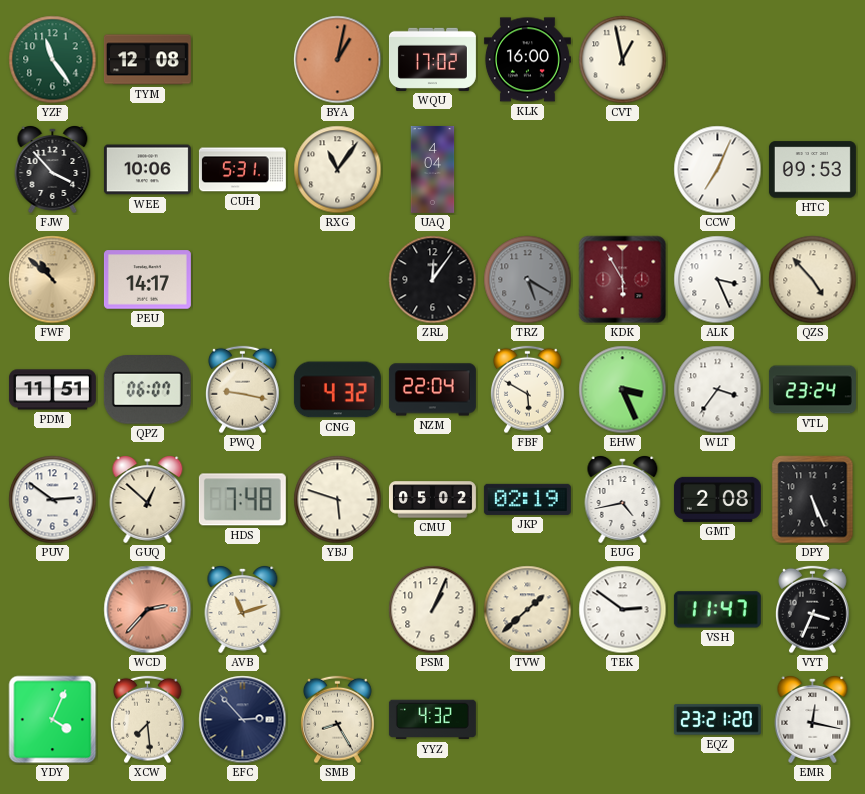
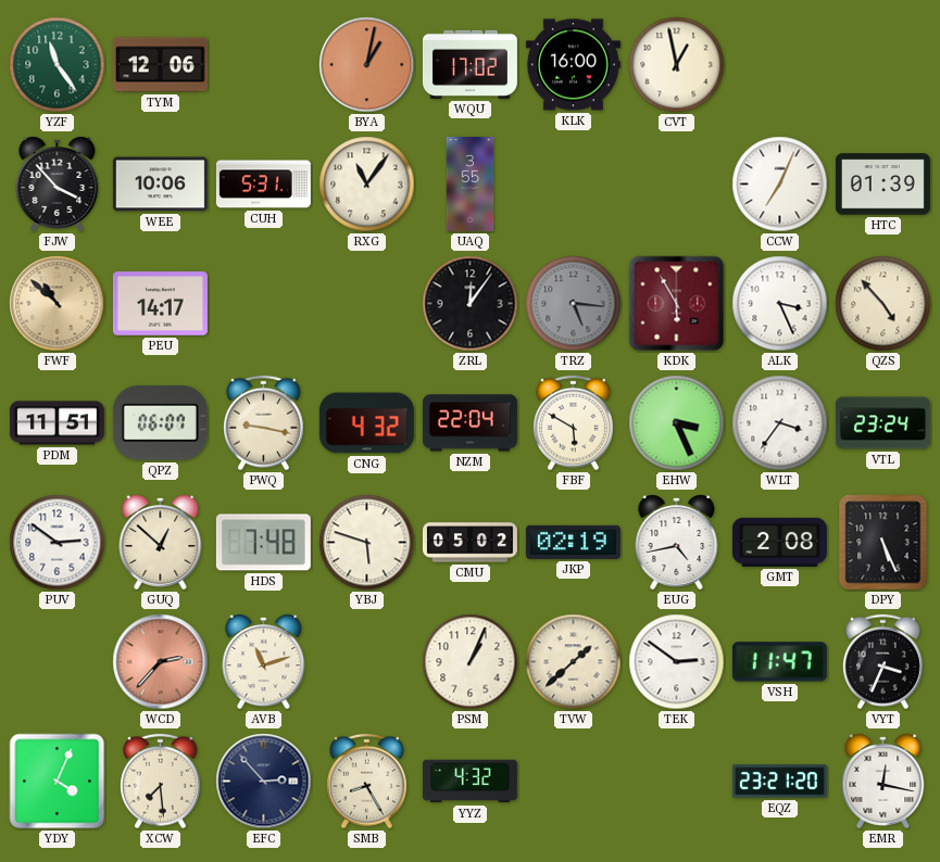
TYM: 12:08 -> 12:06 (160, 65)
UAQ: 4:04 -> 3:55 (471, 183)
HTC: 09:53 -> 01:39 (882, 185)
TRZ: 5:20 -> 5:16 (574, 304)
